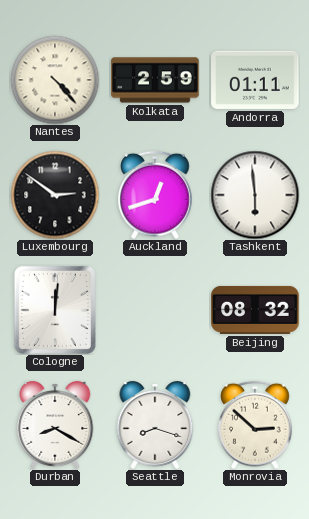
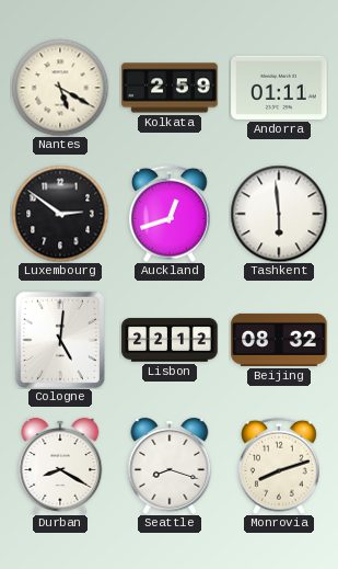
Nantes: 4:23 -> 5:20 (60, 88)
Cologne: 12:01 -> 5:01 (60, 340)
Lisbon: none -> 22:12 (170, 340)
Monrovia: 2:52 -> 8:12 (280, 466)
